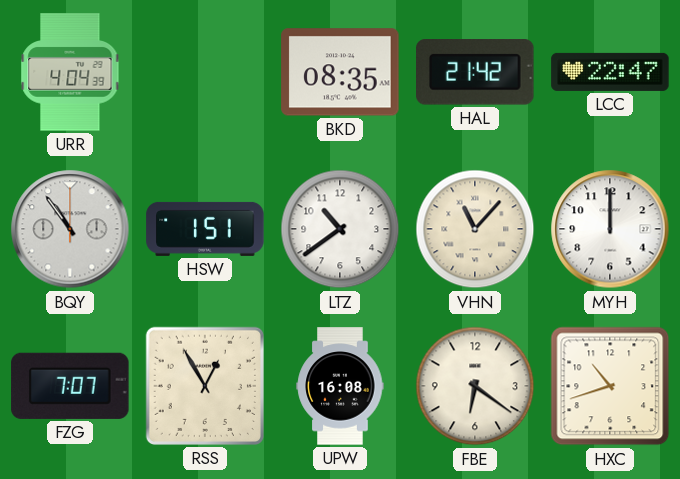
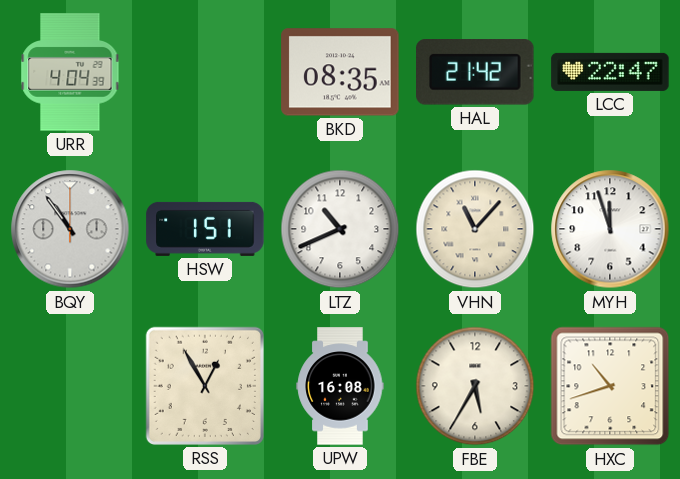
LTZ: 10:39 -> 10:41 (340, 229)
MYH: 12:00 -> 11:57 (610, 229)
FZG: 7:07 -> none (70, 386)
FBE: 6:21 -> 5:35 (475, 386)
